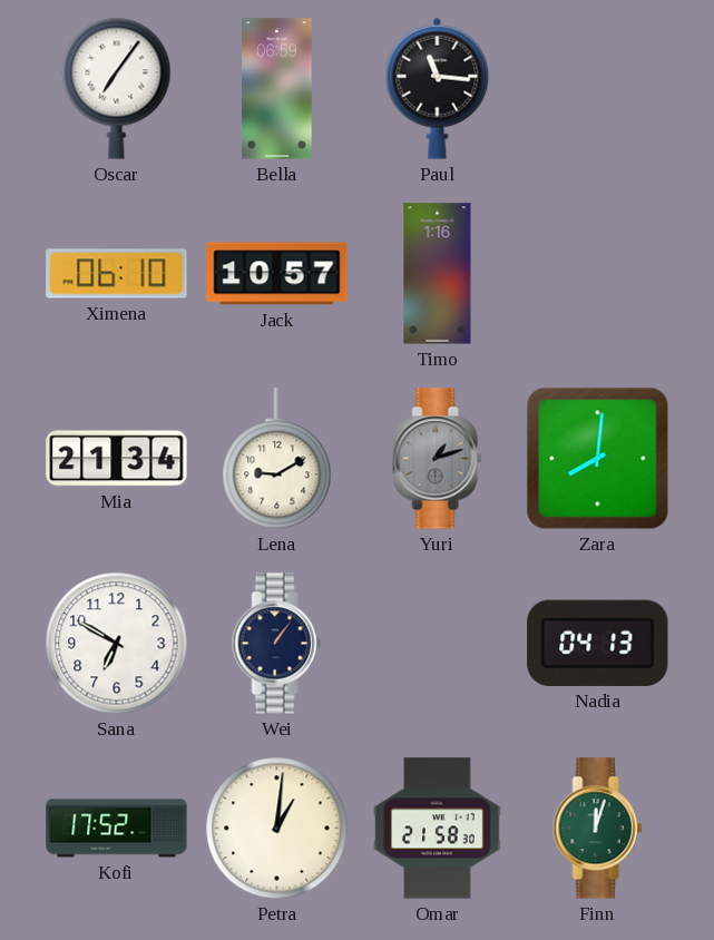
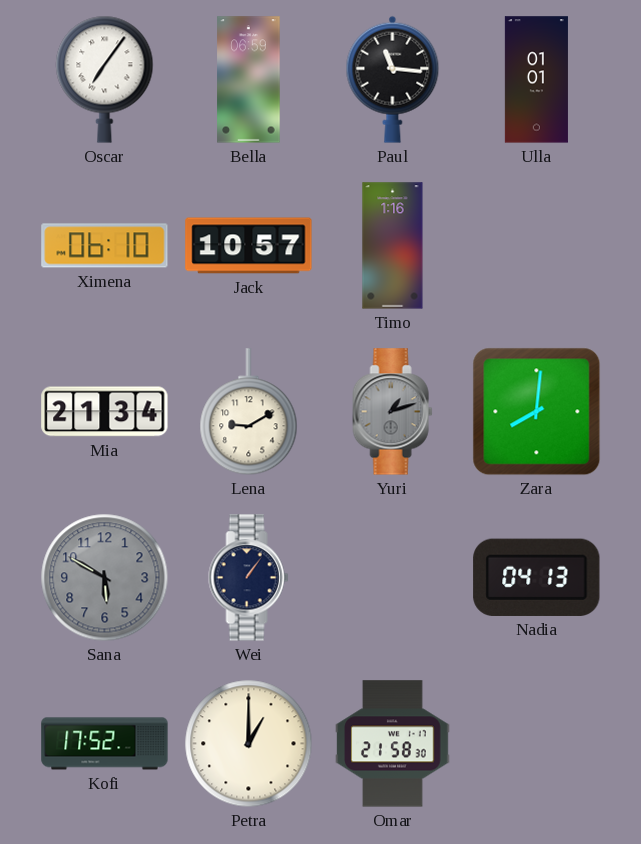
Ulla: none -> 01:01 (536, 80)
Sana: 6:50 -> 5:50 (105, 578)
Sana dial: white -> grey (105, 578)
Petra: 1:01 -> 1:00 (249, 744)
Finn: 12:03 -> none (598, 829)
